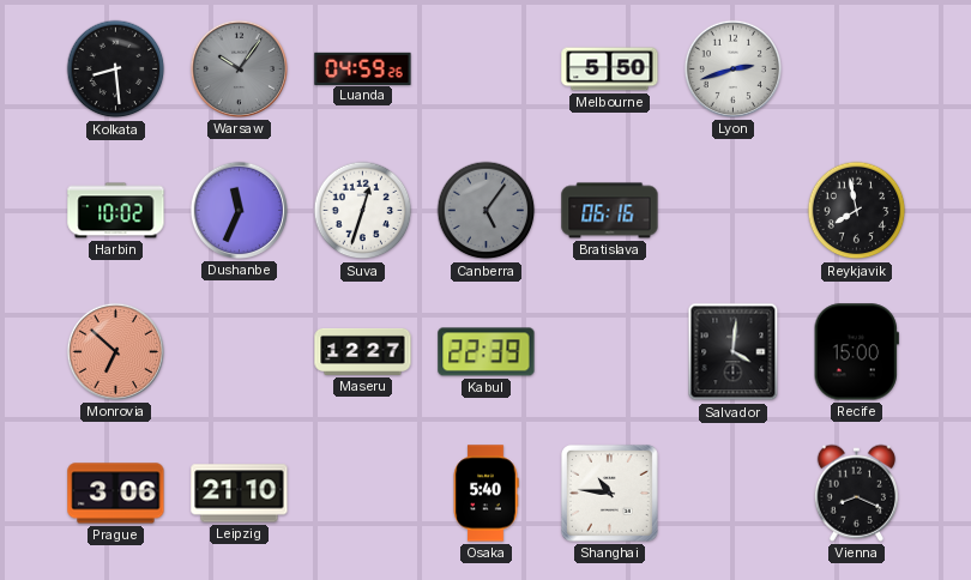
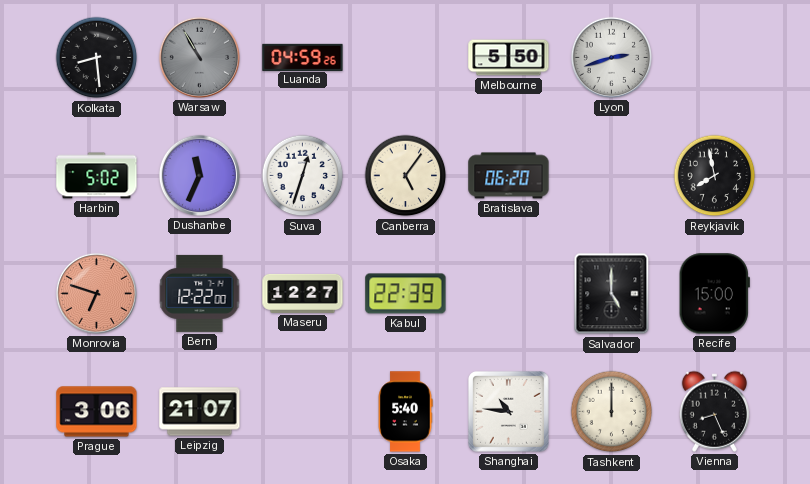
Warsaw: 10:06 -> 10:55 (199, 57)
Harbin: 10:02 -> 5:02 (97, 176)
Canberra dial: grey -> cream (406, 176)
Bratislava: 06:16 -> 06:20 (509, 176)
Monrovia: 6:52 -> 6:48 (96, 293)
Bern: none -> 12:22 (200, 293)
Salvador: 4:01 -> 5:00 (612, 294)
Leipzig: 21:10 -> 21:07 (200, 412)
Tashkent: none -> 12:00 (612, 412)
Vienna: 8:19 -> 8:26 (714, 411)
